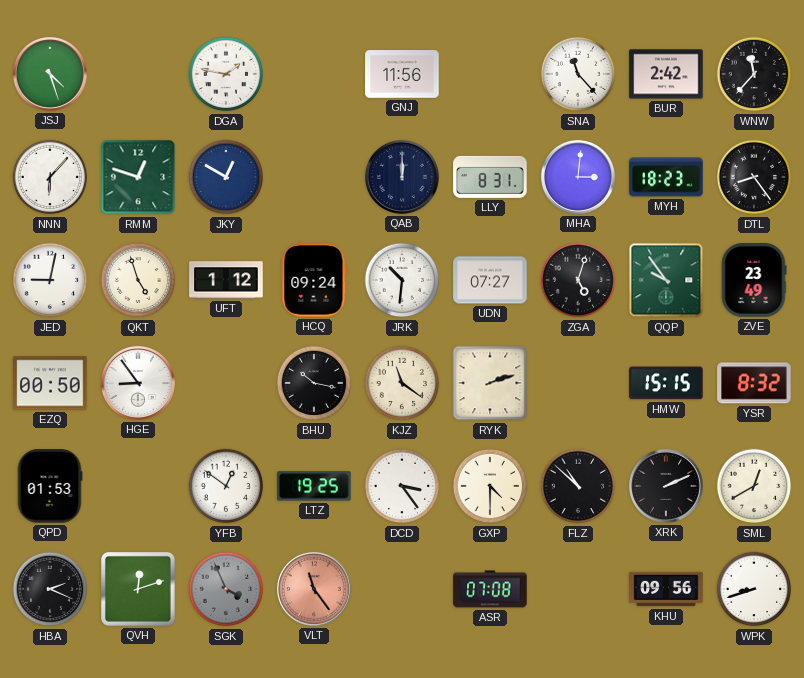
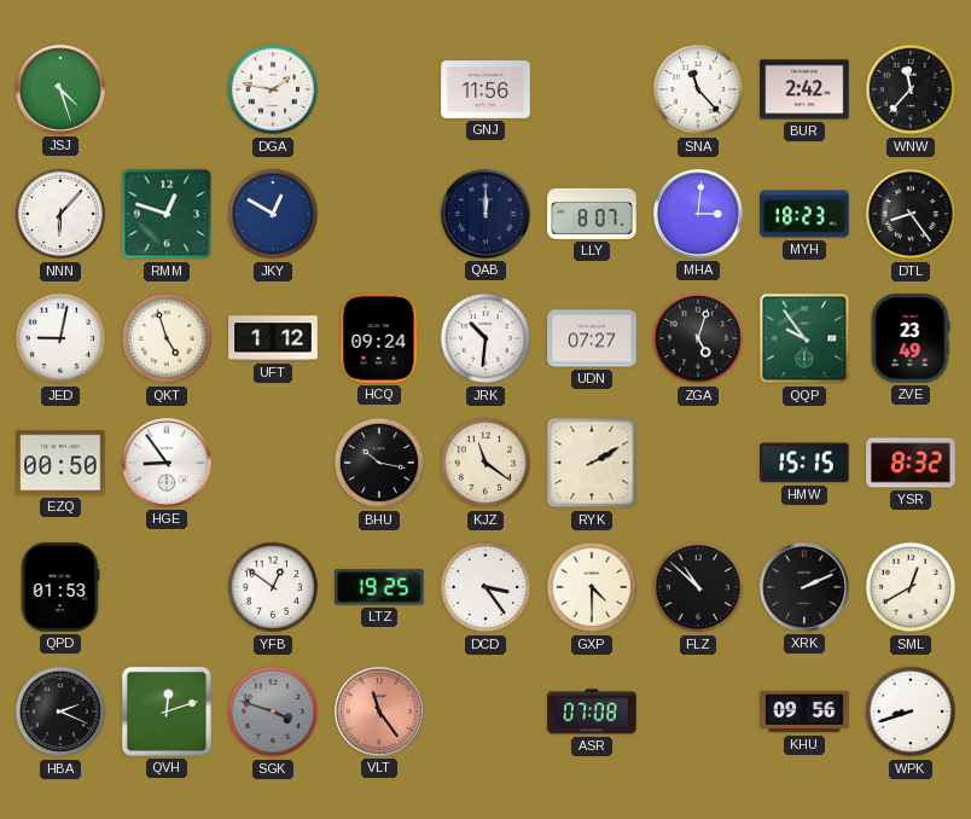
LLY: 8:31 -> 8:07 (592, 214)
RYK: 2:12 -> 2:10 (592, 463)
SGK: 3:56 -> 3:48 (273, 711)
